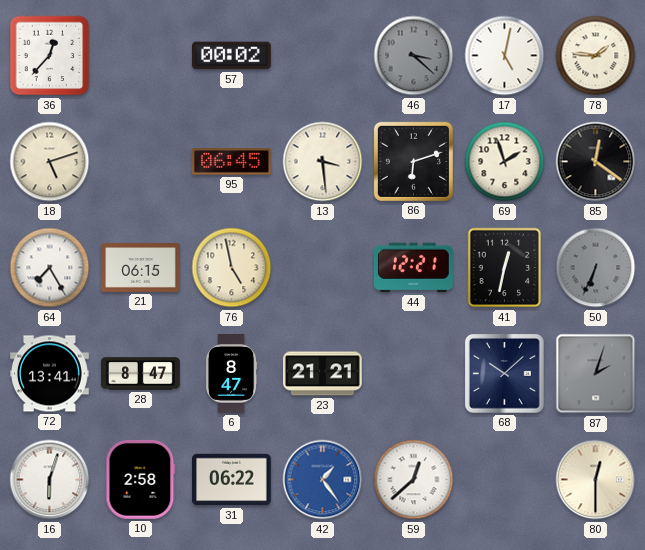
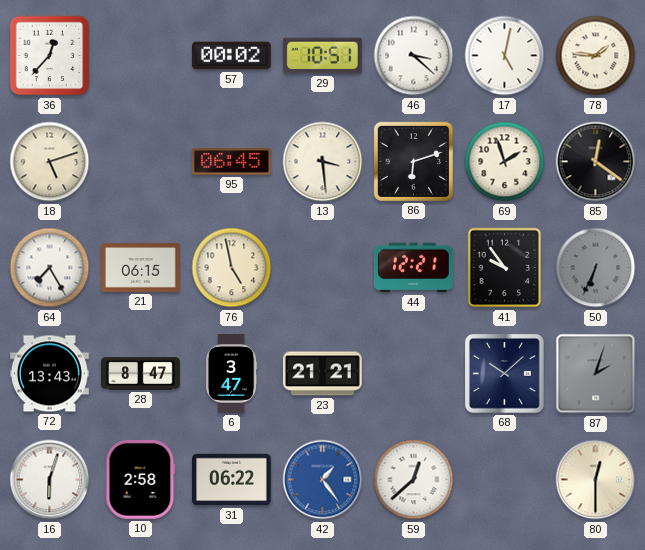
29: none -> 10:51 (322, 56)
46 dial: grey -> white (414, 56)
41: 12:32 -> 9:54 (505, 268)
72: 13:41 -> 13:43 (50, 374)
6: 8:47 -> 3:47 (231, 374)
